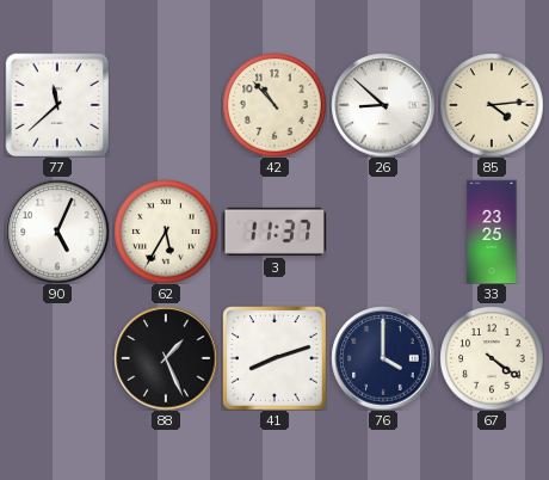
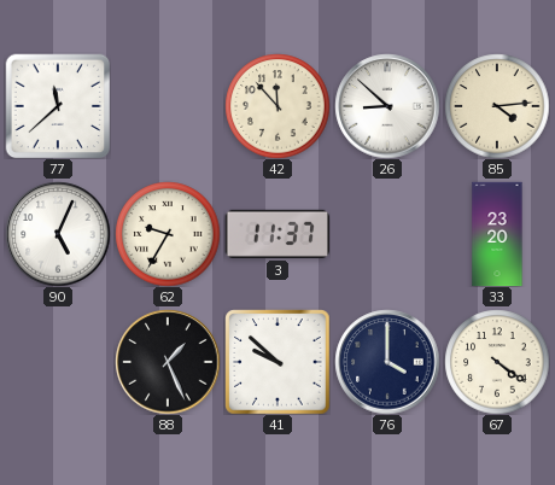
42: 10:53 -> 11:53 (277, 106)
62: 5:35 -> 9:35 (168, 234)
33: 23:25 -> 23:20 (497, 234)
41: 8:12 -> 9:52 (277, 362)
